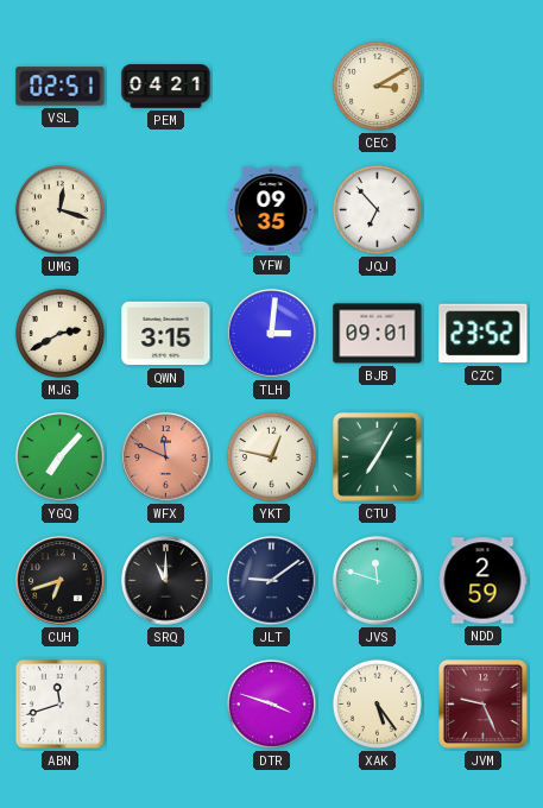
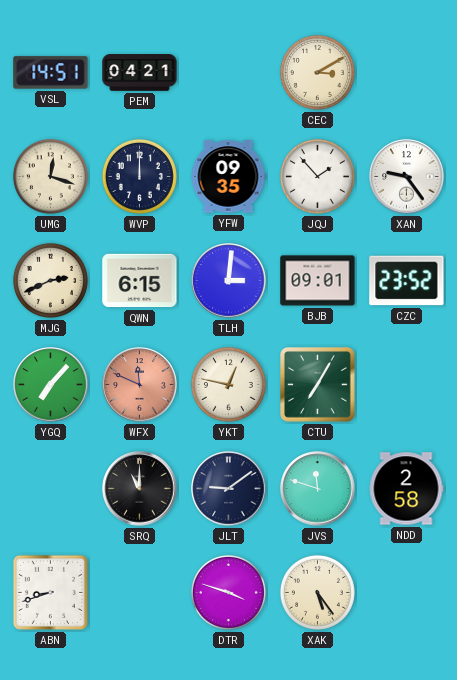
VSL: 02:51 -> 14:51 (51, 73)
WVP: none -> 12:00 (139, 176)
JQJ: 6:53 -> 1:53 (317, 176)
XAN: none -> 9:24 (407, 177)
MJG: 2:40 -> 2:41 (50, 280)
QWN: 3:15 -> 6:15 (140, 281)
CUH: 6:42 -> none (61, 581)
NDD: 2:59 -> 2:58 (406, 489)
ABN: 11:42 -> 8:42 (50, 592)
JVM: 9:26 -> none (484, 705)
